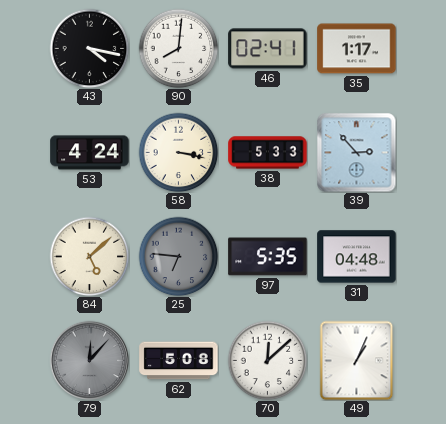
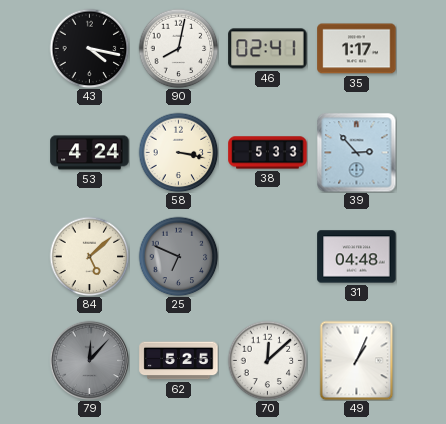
90: 8:01 -> 8:02 (178, 48)
25: 6:46 -> 6:49 (178, 256)
97: 5:35 -> none (268, 257)
62: 5:08 -> 5:25 (179, 361)
